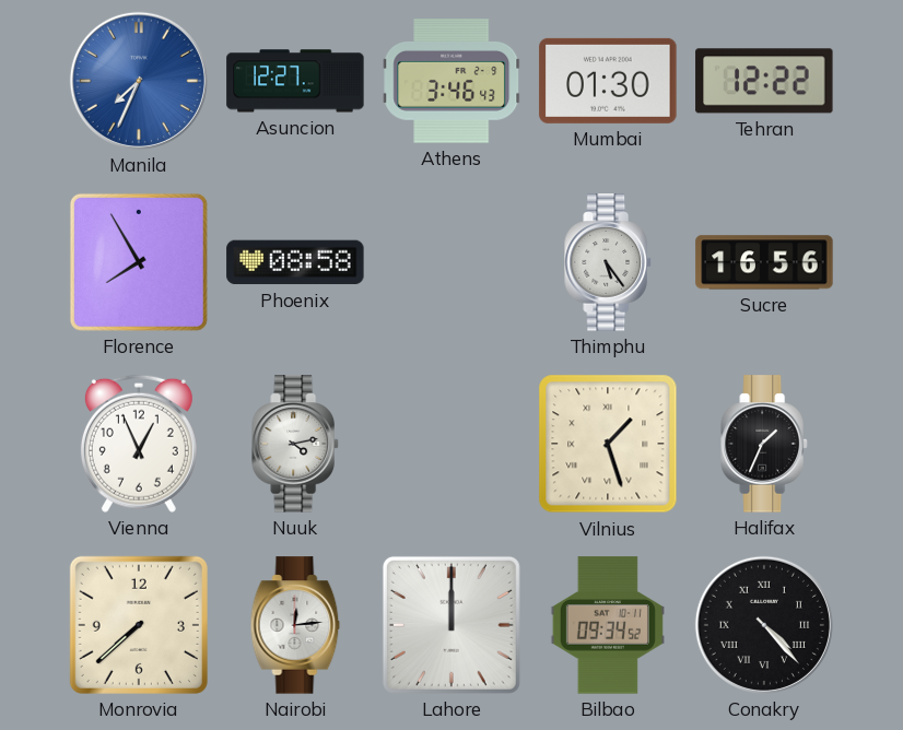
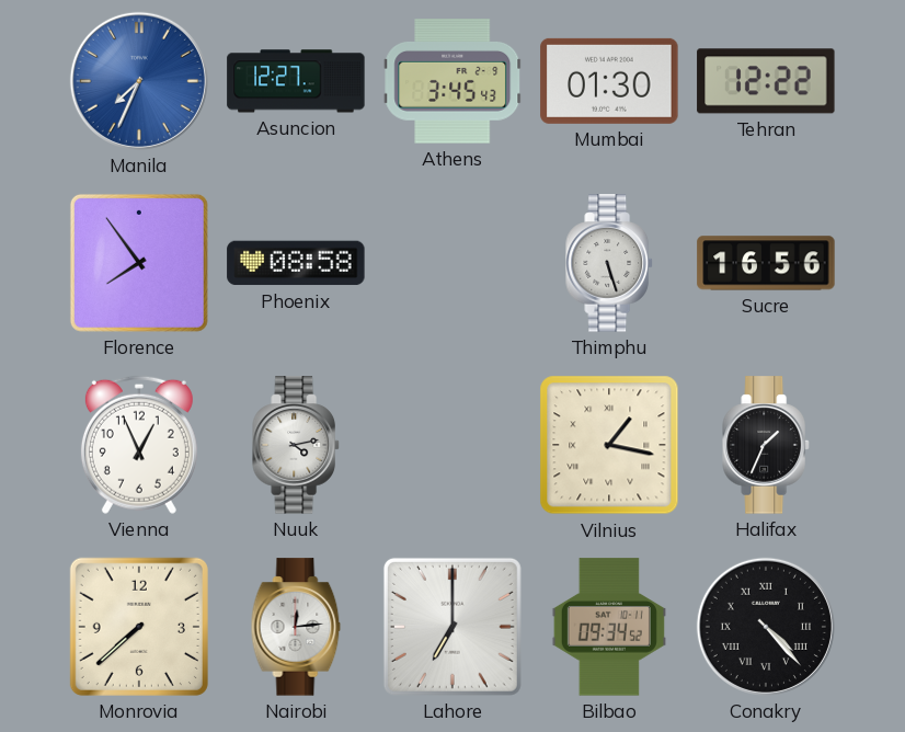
Athens: 3:46 -> 3:45 (452, 81)
Florence: 7:55 -> 7:54 (139, 263)
Thimphu: 5:24 -> 5:27 (609, 263)
Vilnius: 1:27 -> 1:17 (609, 445)
Lahore: 12:00 -> 7:00 (452, 627)
